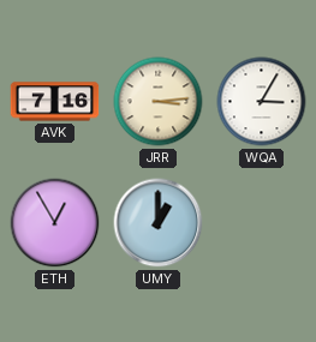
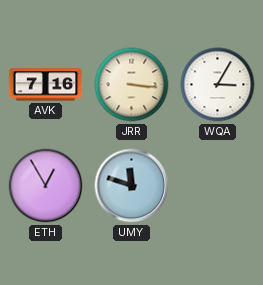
JRR: 3:14 -> 3:16 (132, 85)
UMY: 1:00 -> 11:48 (132, 186)
